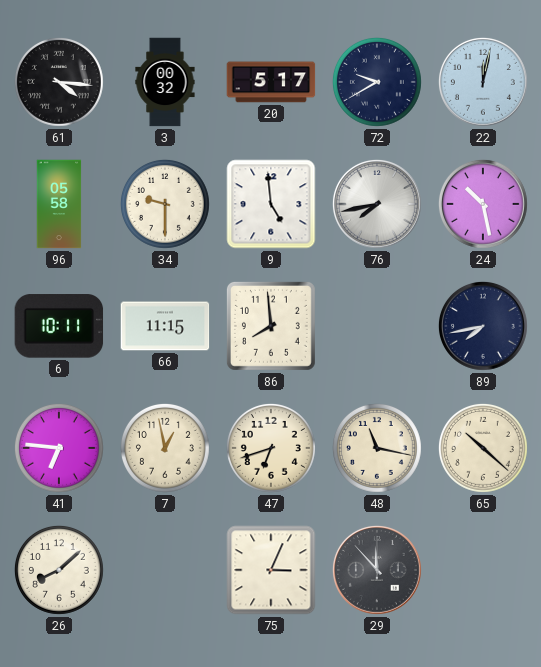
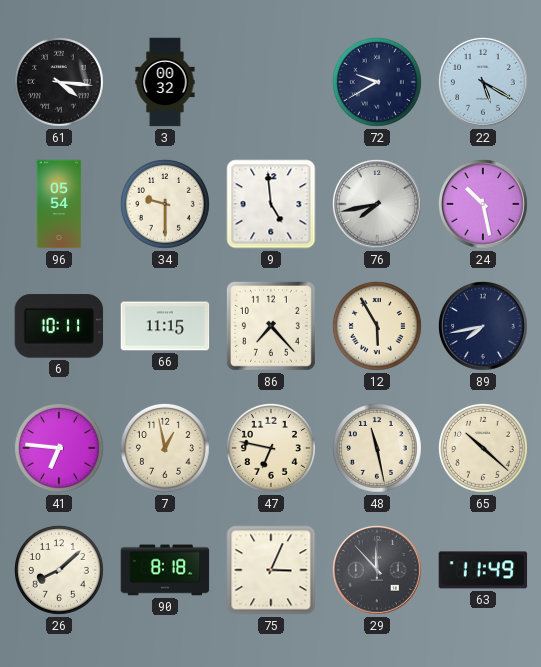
20: 5:17 -> none (271, 82)
22: 12:02 -> 5:20 (483, 82)
96: 05:58 -> 05:54 (59, 204)
86: 7:59 -> 7:23 (271, 326)
12: none -> 5:55 (377, 326)
47: 6:42 -> 6:47 (271, 448)
48: 11:17 -> 11:28 (377, 448)
90: none -> 8:18 (165, 570)
63: none -> 11:49 (483, 570)
